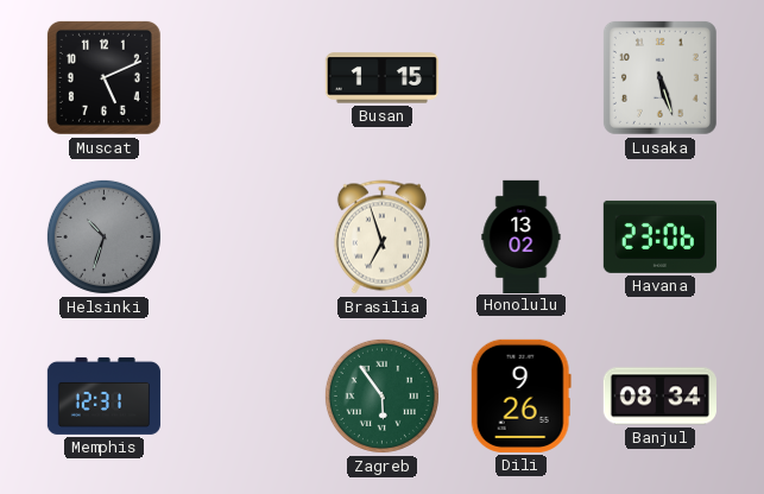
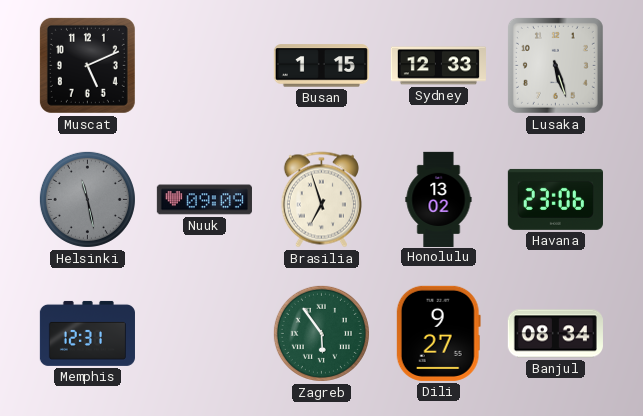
Sydney: none -> 12:33 (438, 66)
Helsinki: 10:33 -> 11:28 (87, 199)
Nuuk: none -> 09:09 (204, 200)
Dili: 9:26 -> 9:27 (438, 333)
